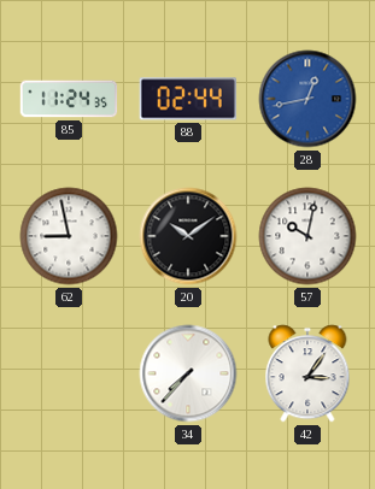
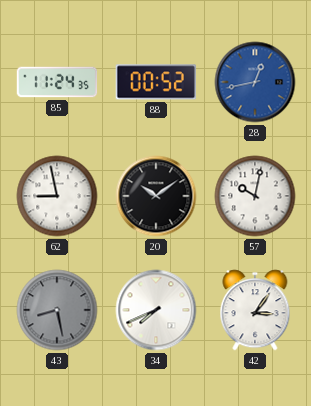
88: 02:44 -> 00:52 (155, 82)
43: none -> 8:28 (57, 310)
34: 7:37 -> 7:41 (156, 310)
